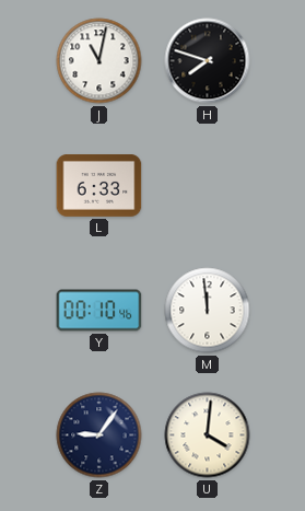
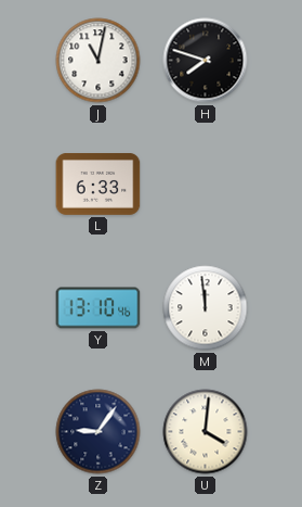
Y: 00:10 -> 13:10 (99, 308)
